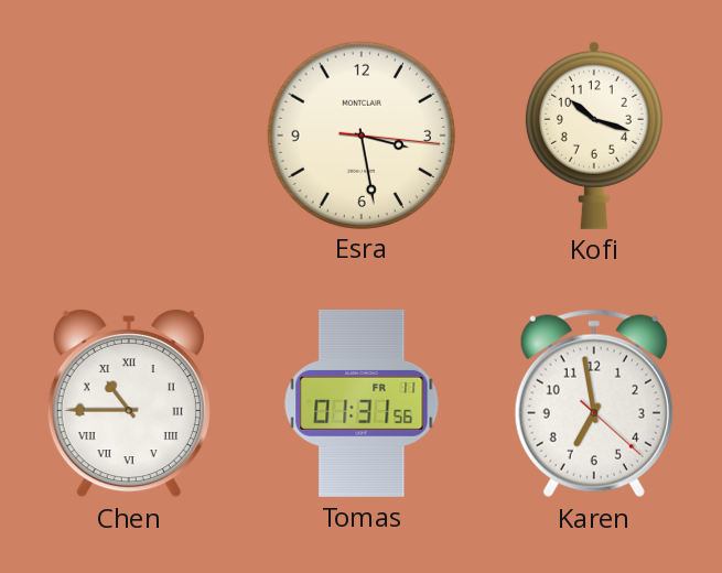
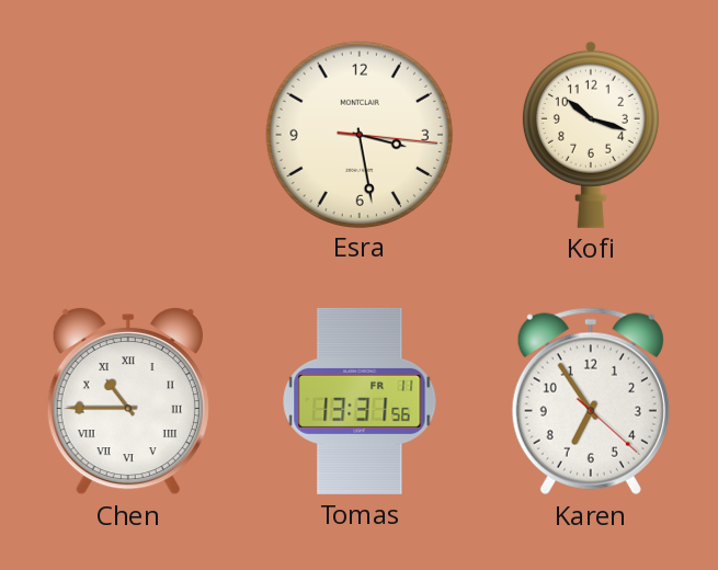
Tomas: 01:31 -> 13:31 (360, 401)
Karen: 6:58 -> 6:54 (591, 401)
